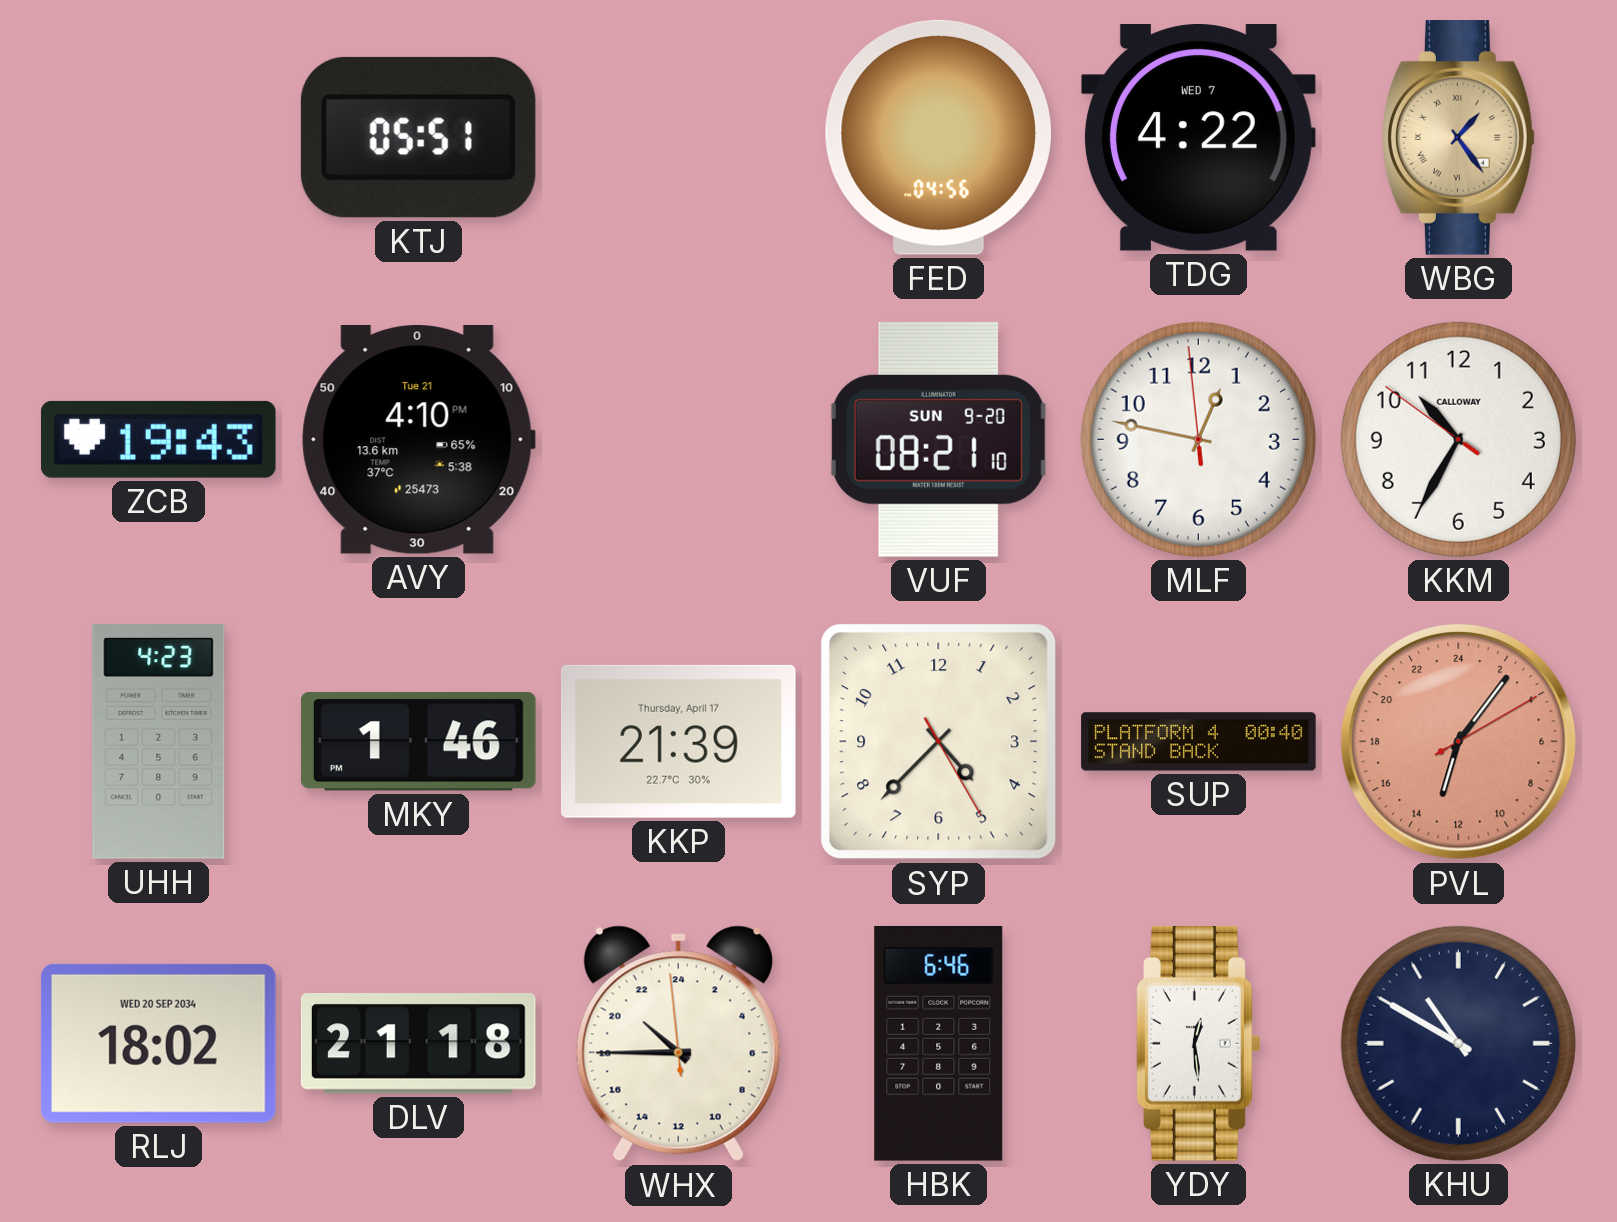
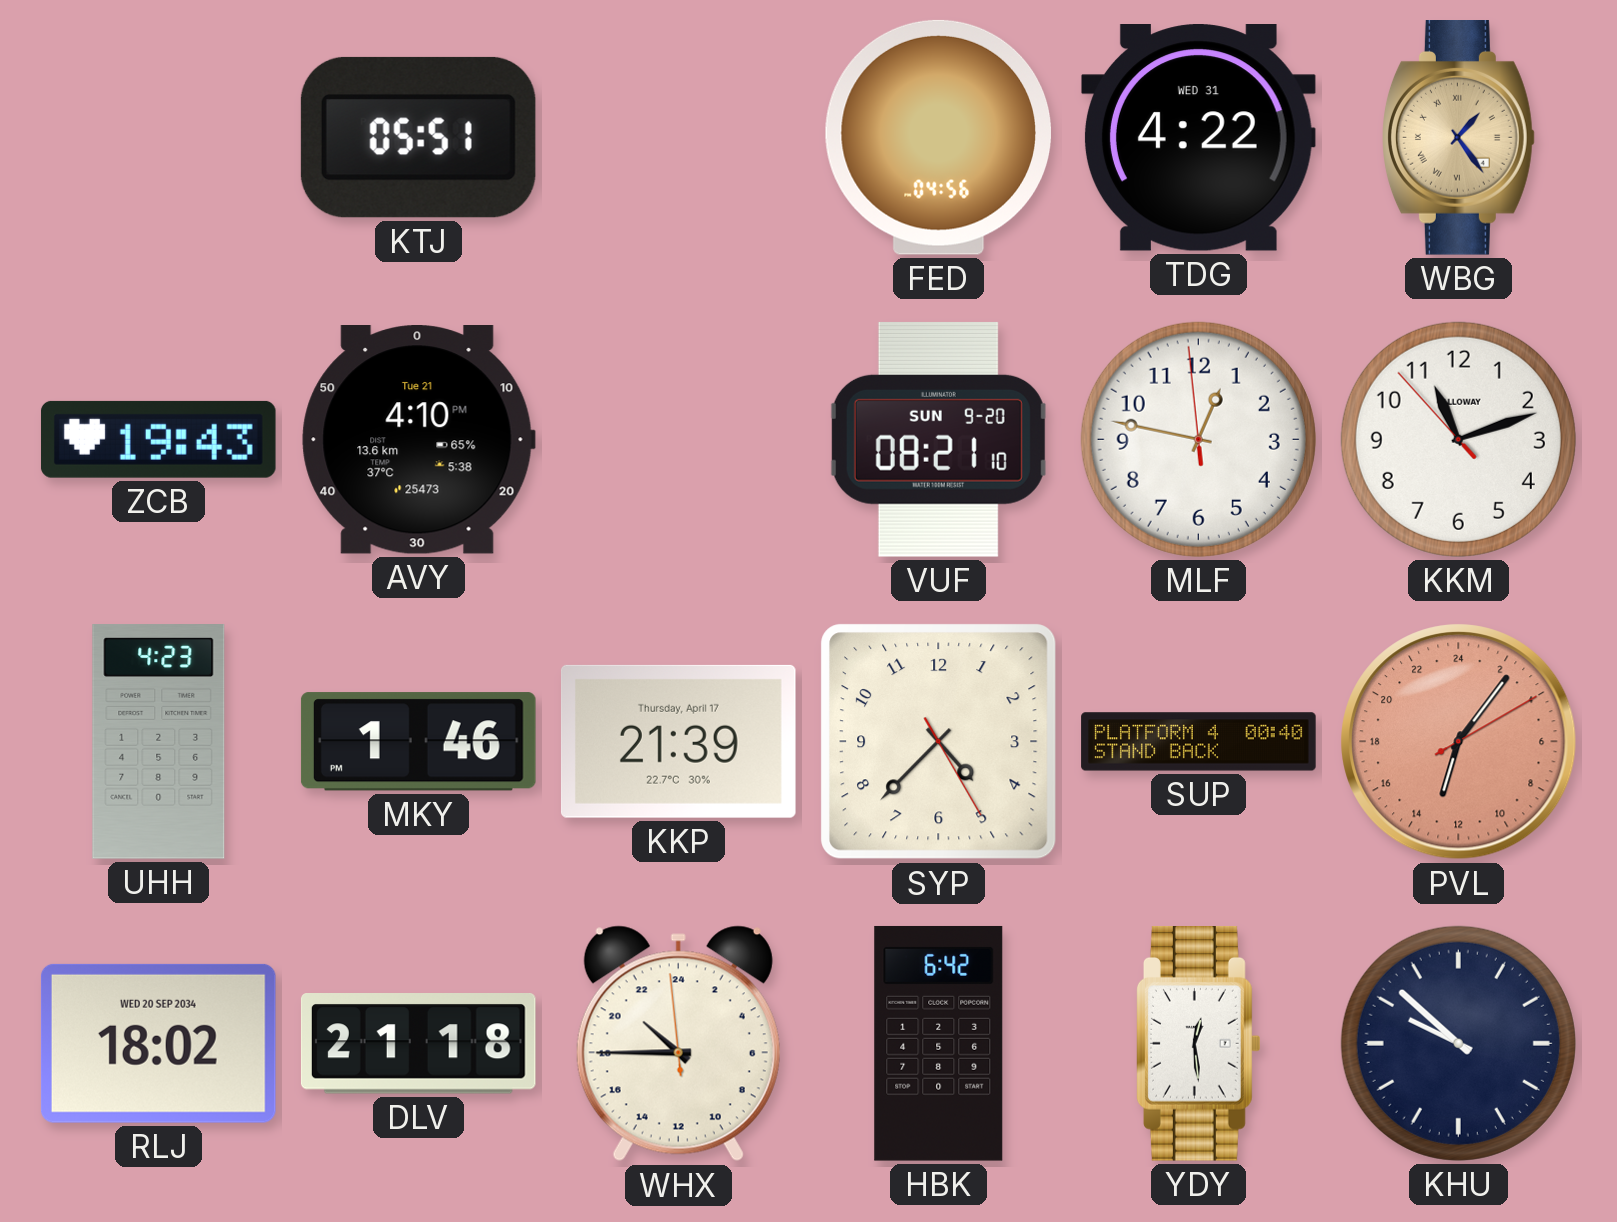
TDG date: WED 7 -> WED 31 (1198, 138)
KKM: 10:34 -> 11:11 (1458, 439)
HBK: 6:46 -> 6:42 (939, 1043)
KHU: 10:50 -> 9:52 (1458, 1043)
